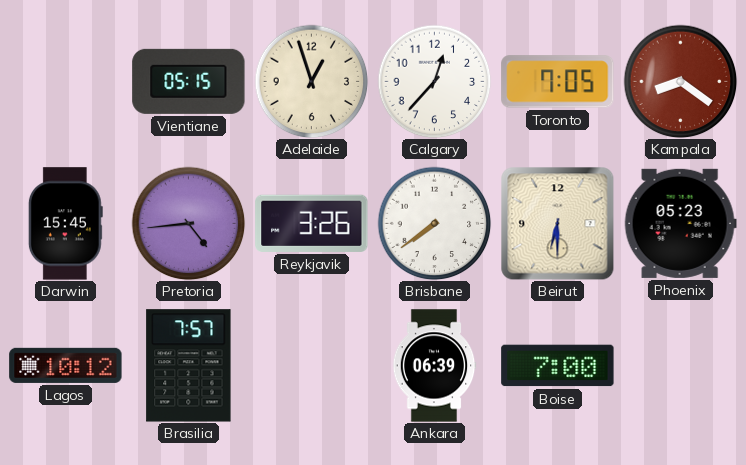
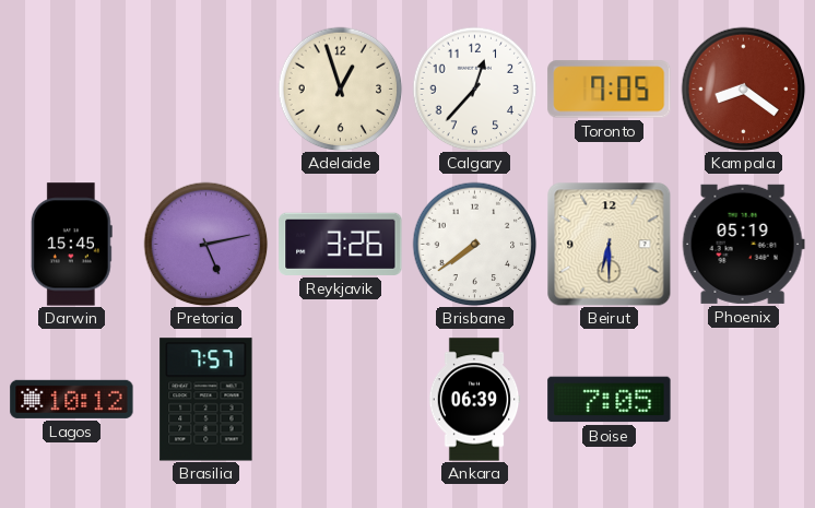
Vientiane: 05:15 -> none (189, 81)
Pretoria: 4:44 -> 5:13 (205, 244)
Phoenix: 05:23 -> 05:19 (743, 244)
Boise: 7:00 -> 7:05 (610, 400)
